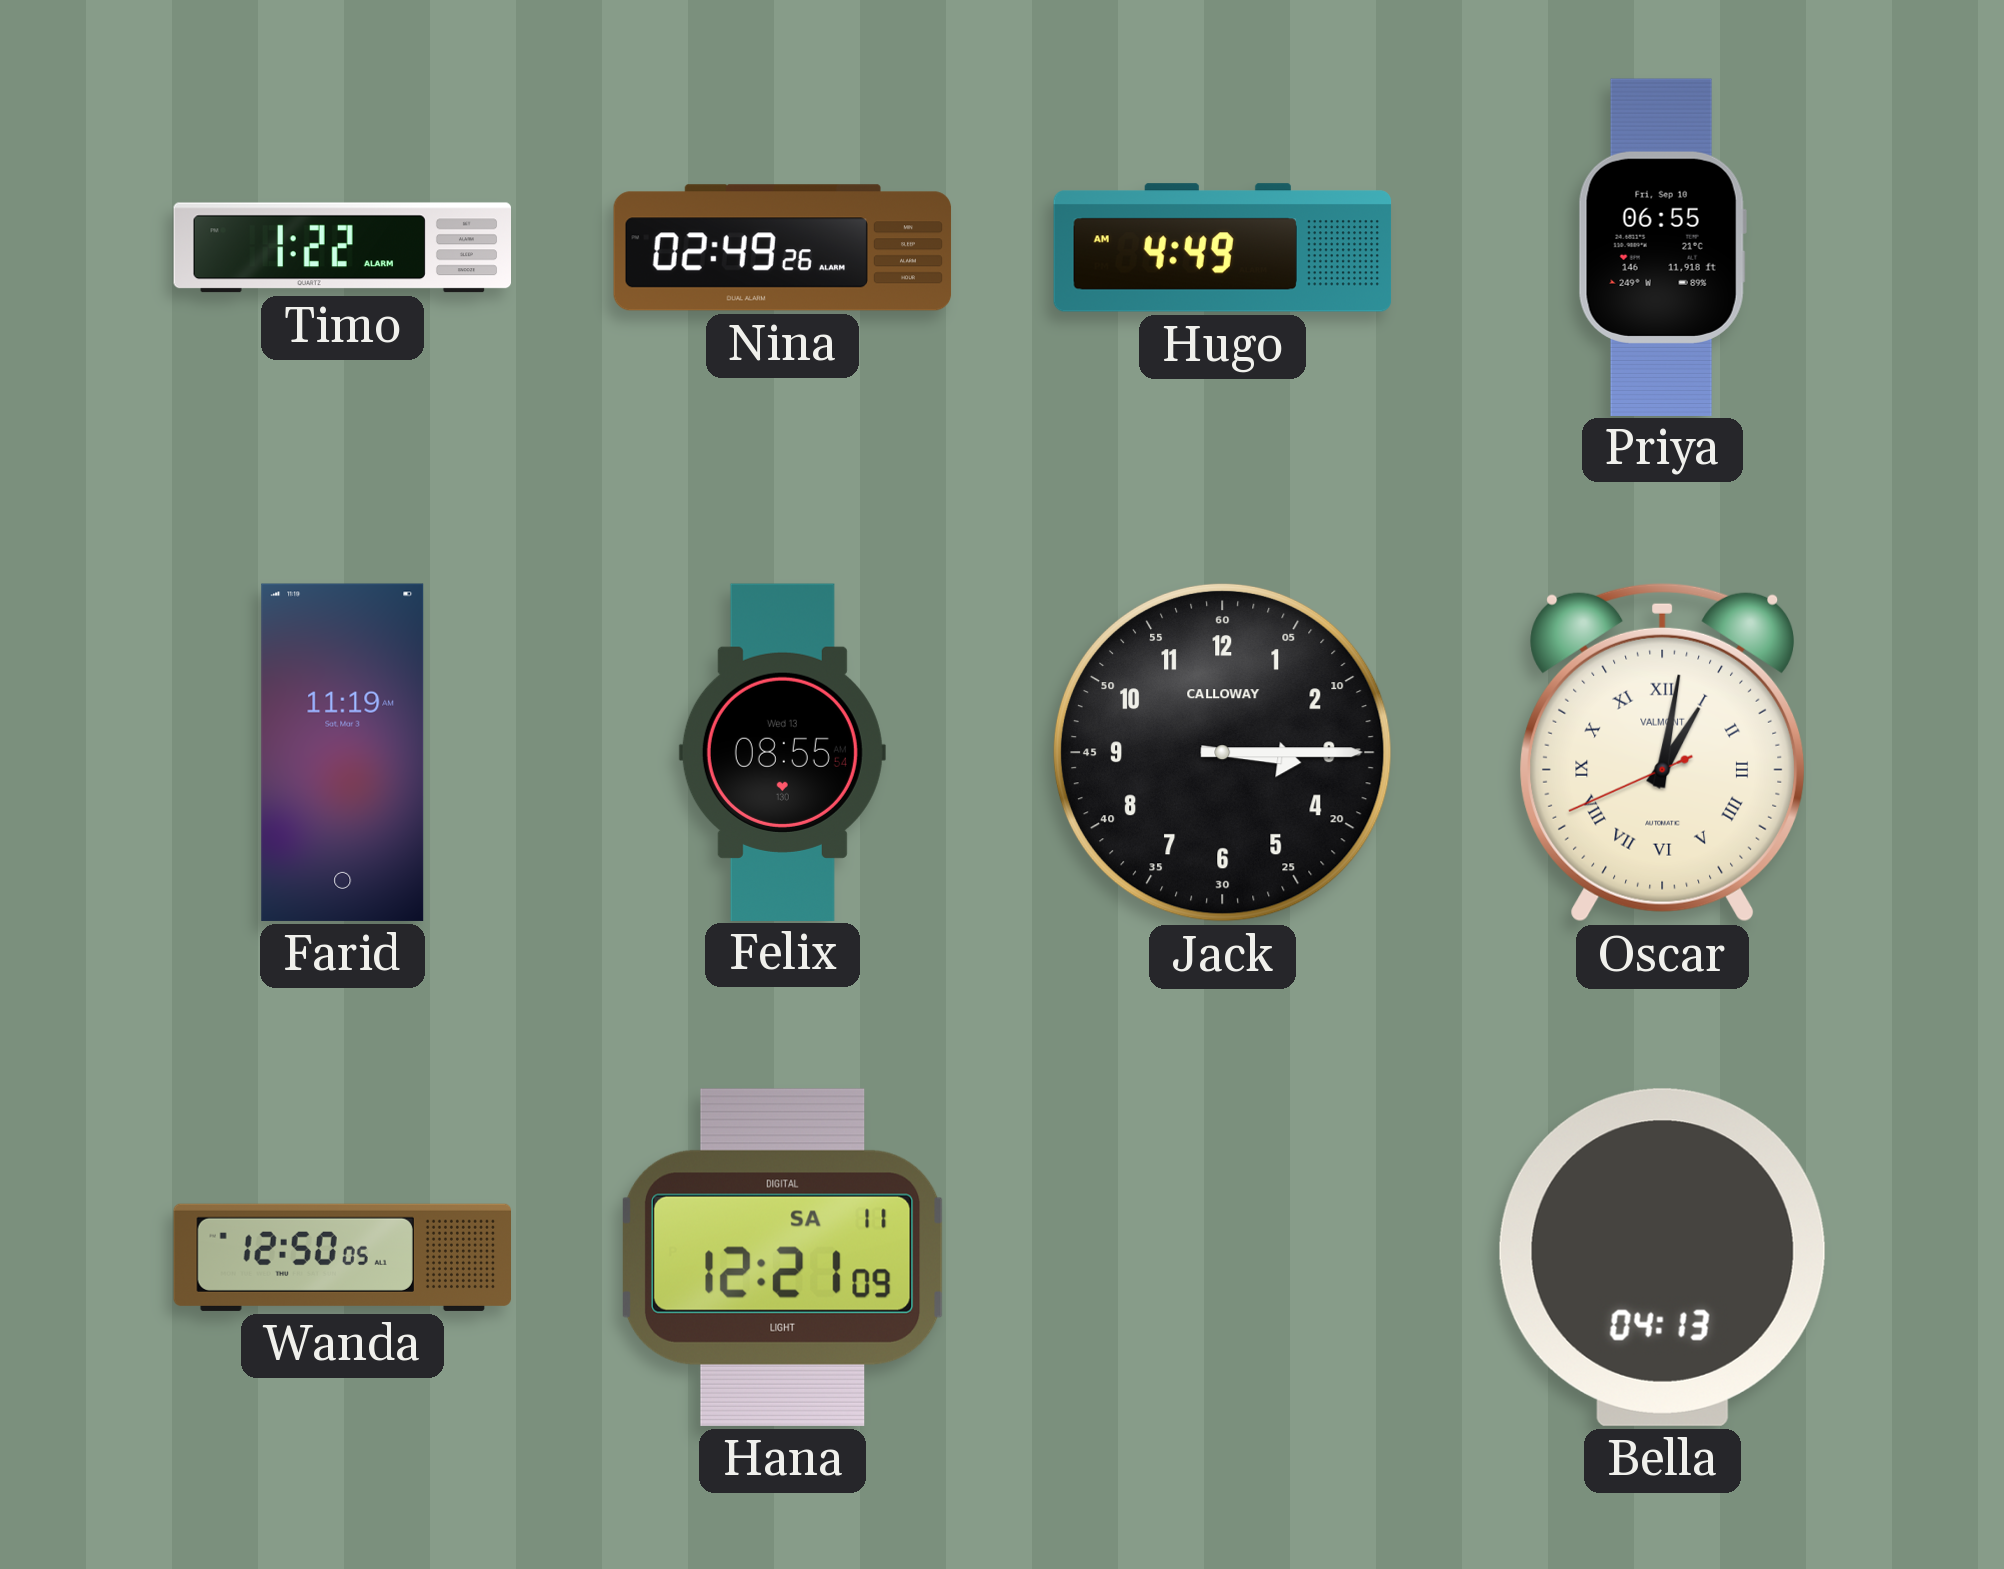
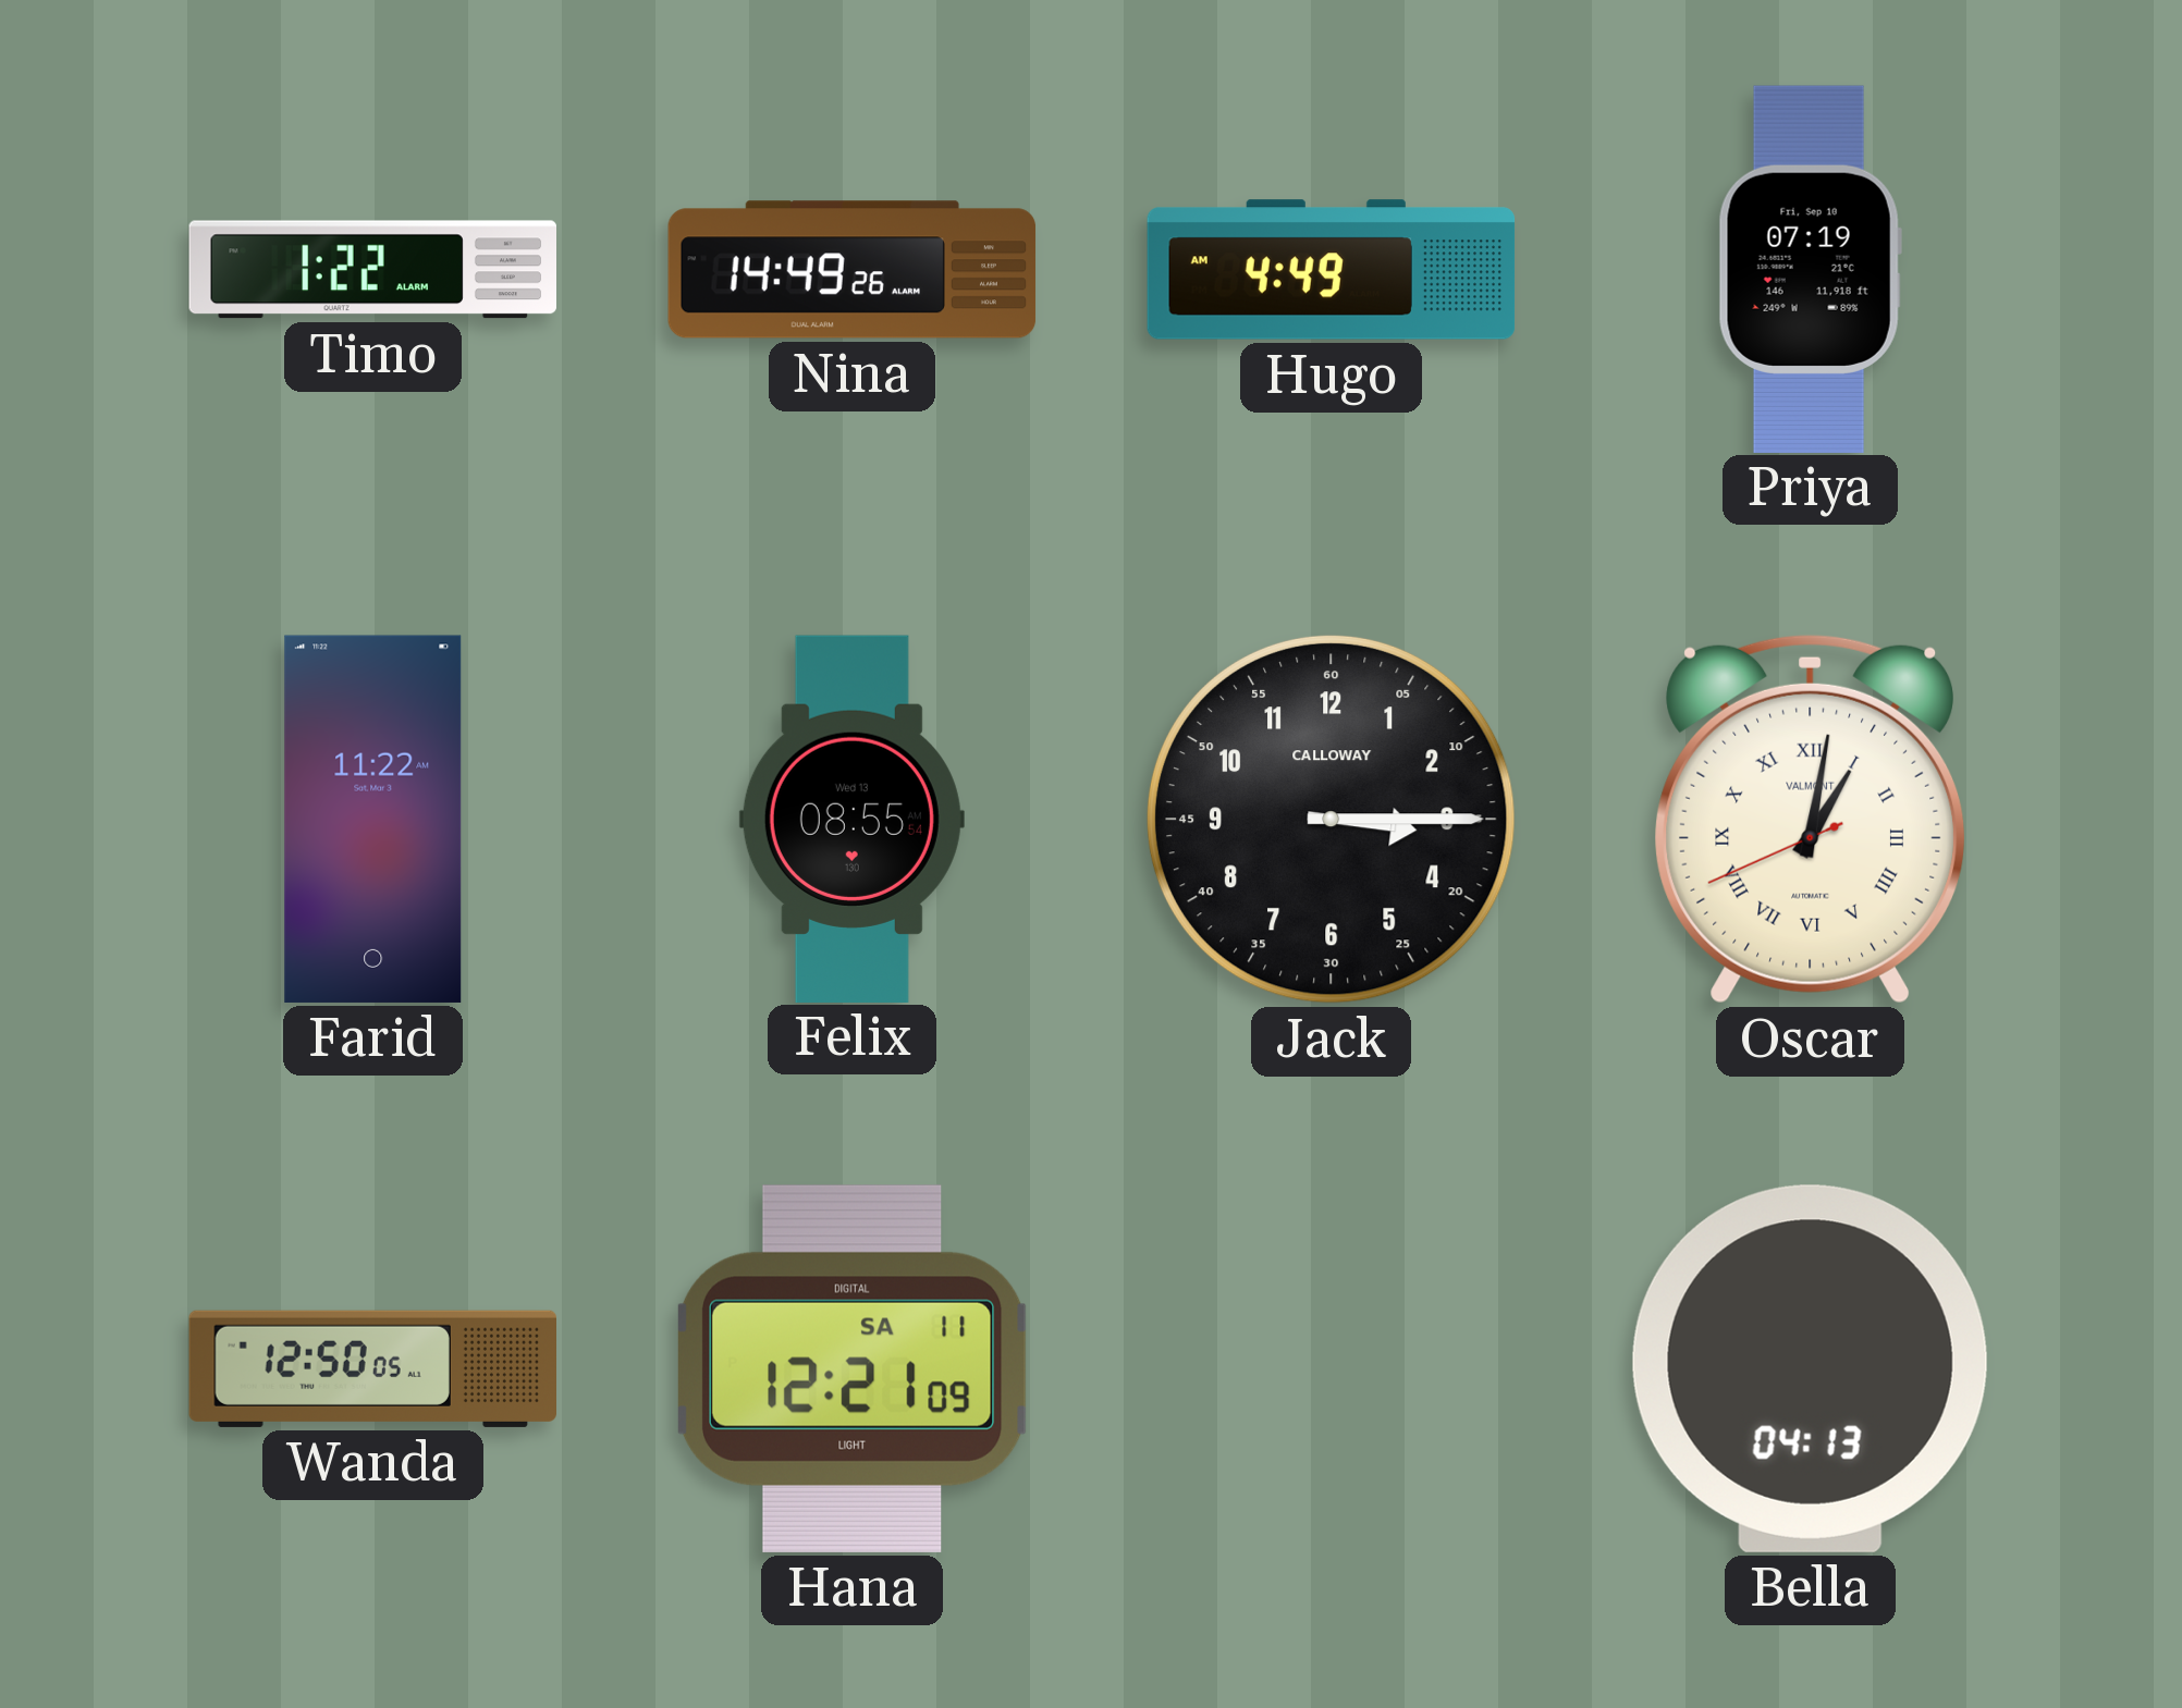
Nina: 02:49 -> 14:49 (853, 270)
Priya: 06:55 -> 07:19 (1810, 269)
Farid: 11:19 -> 11:22 (373, 819)
